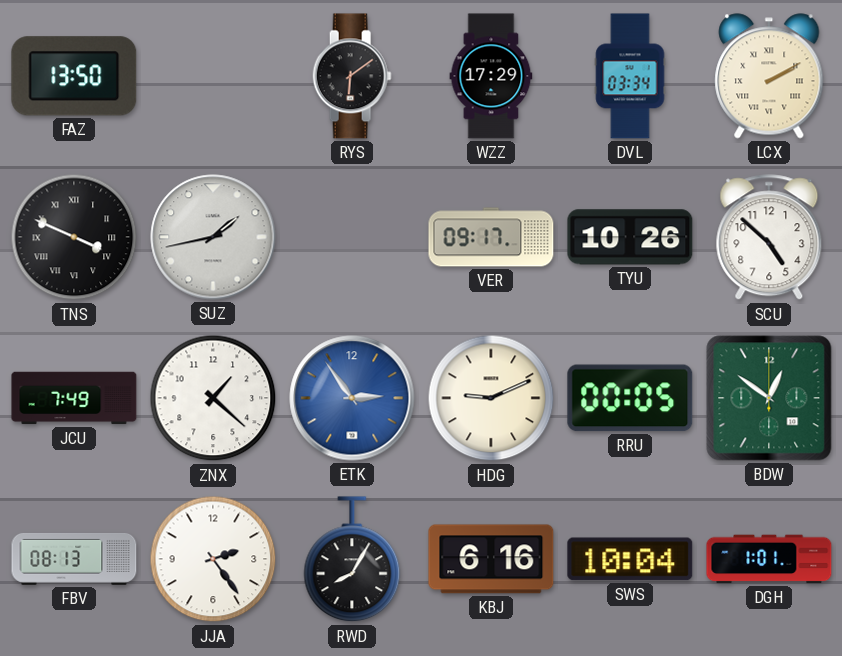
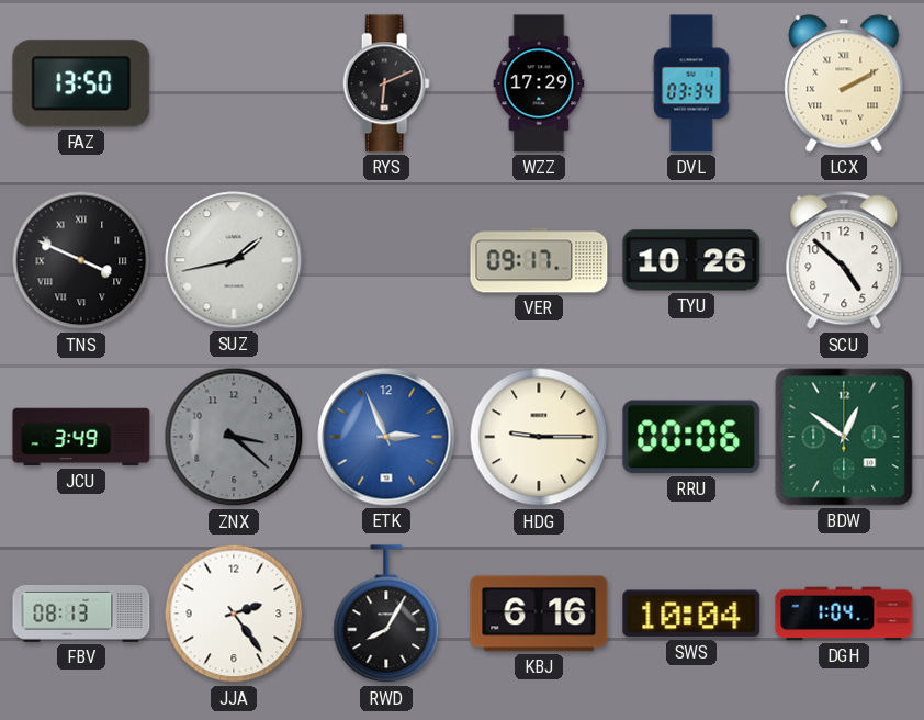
RYS: 6:09 -> 6:11 (386, 83)
JCU: 7:49 -> 3:49 (81, 437)
ZNX: 1:22 -> 3:22 (234, 437)
ZNX dial: white -> grey (234, 437)
ETK: 2:54 -> 2:56 (386, 437)
HDG: 9:11 -> 9:15 (539, 437)
RRU: 00:05 -> 00:06 (691, 437)
DGH: 1:01 -> 1:04 (844, 614)
